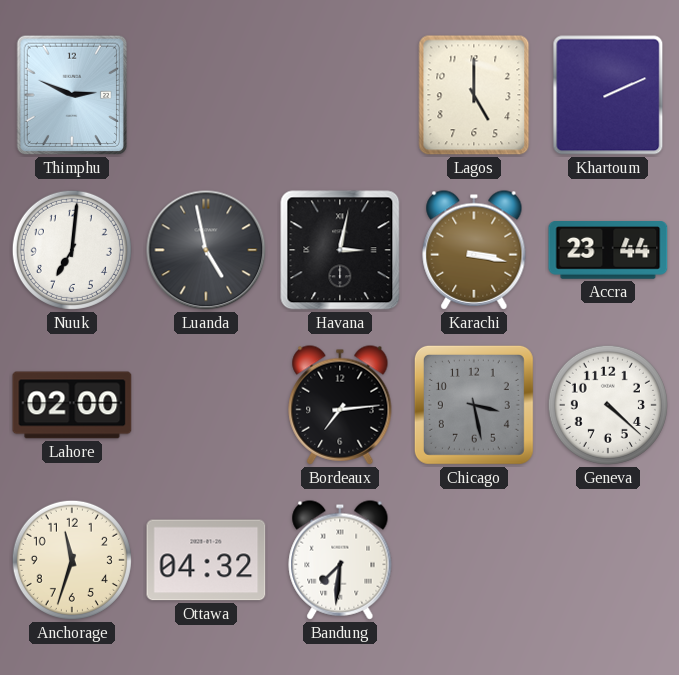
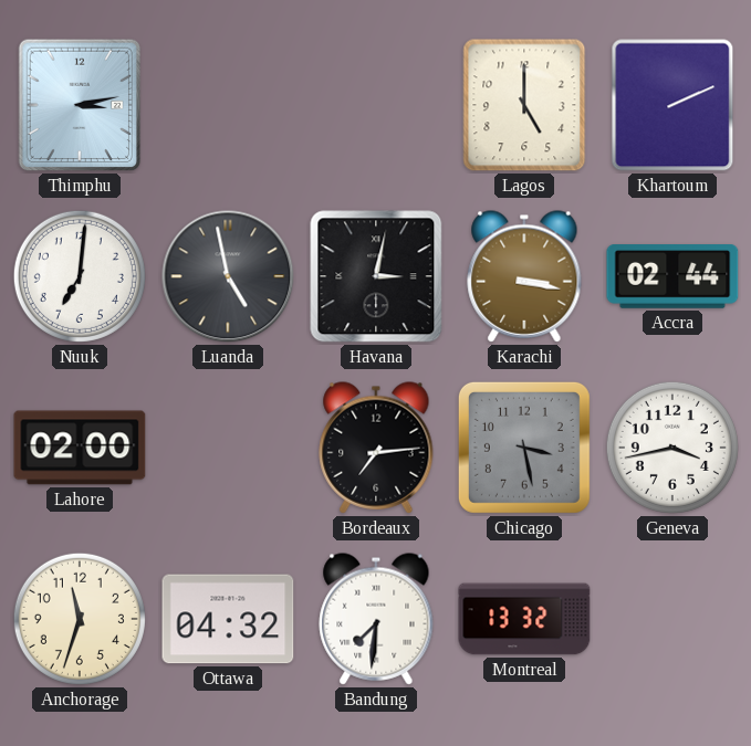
Thimphu: 2:49 -> 3:13 (80, 105)
Accra: 23:44 -> 02:44 (672, 277)
Geneva: 4:22 -> 3:43 (672, 448)
Montreal: none -> 13:32 (524, 619)
